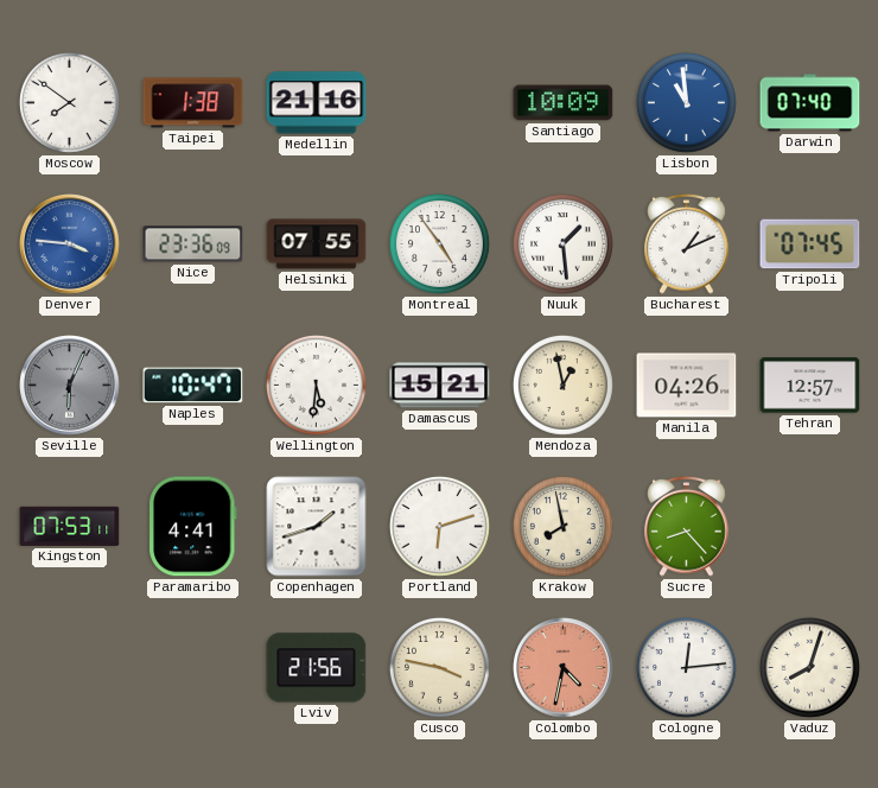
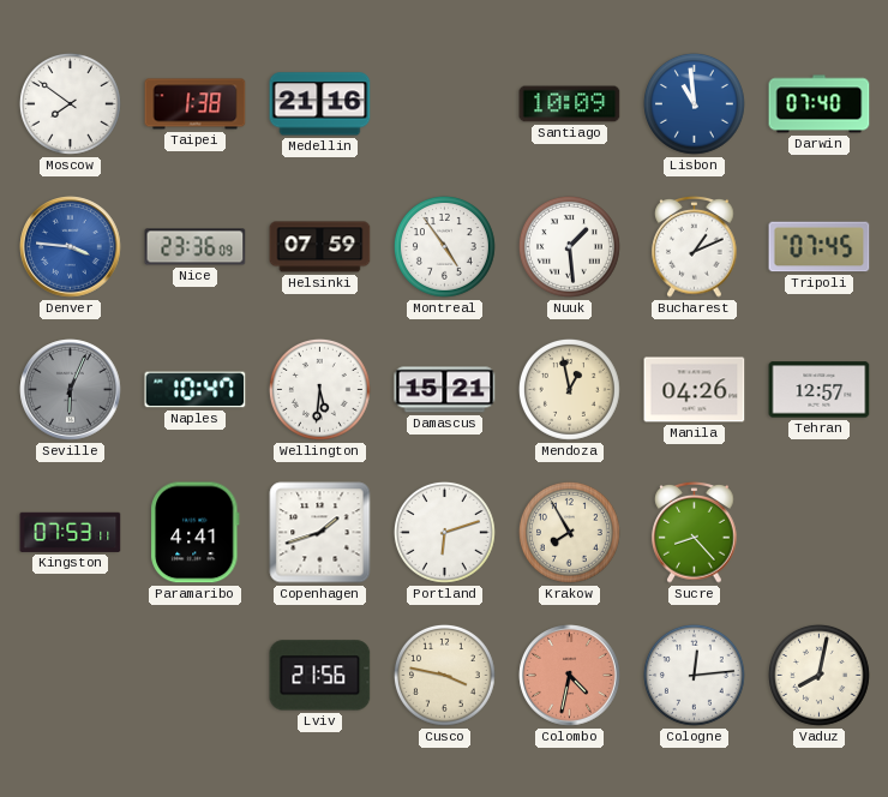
Helsinki: 07:55 -> 07:59 (320, 247)
Krakow: 7:58 -> 7:55 (569, 532)
Vaduz: 8:03 -> 8:02 (818, 675)
